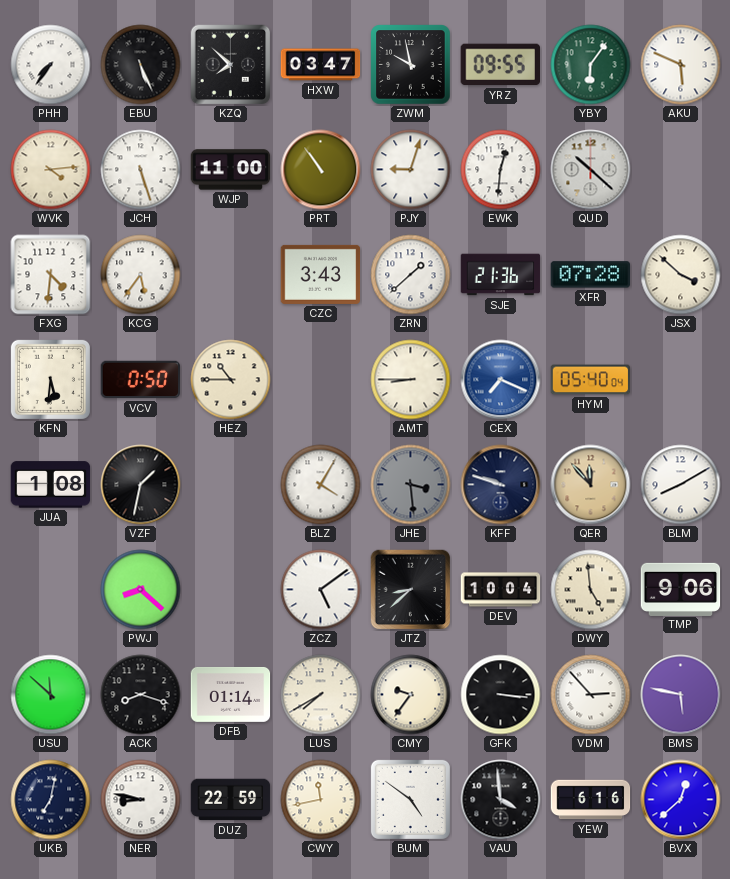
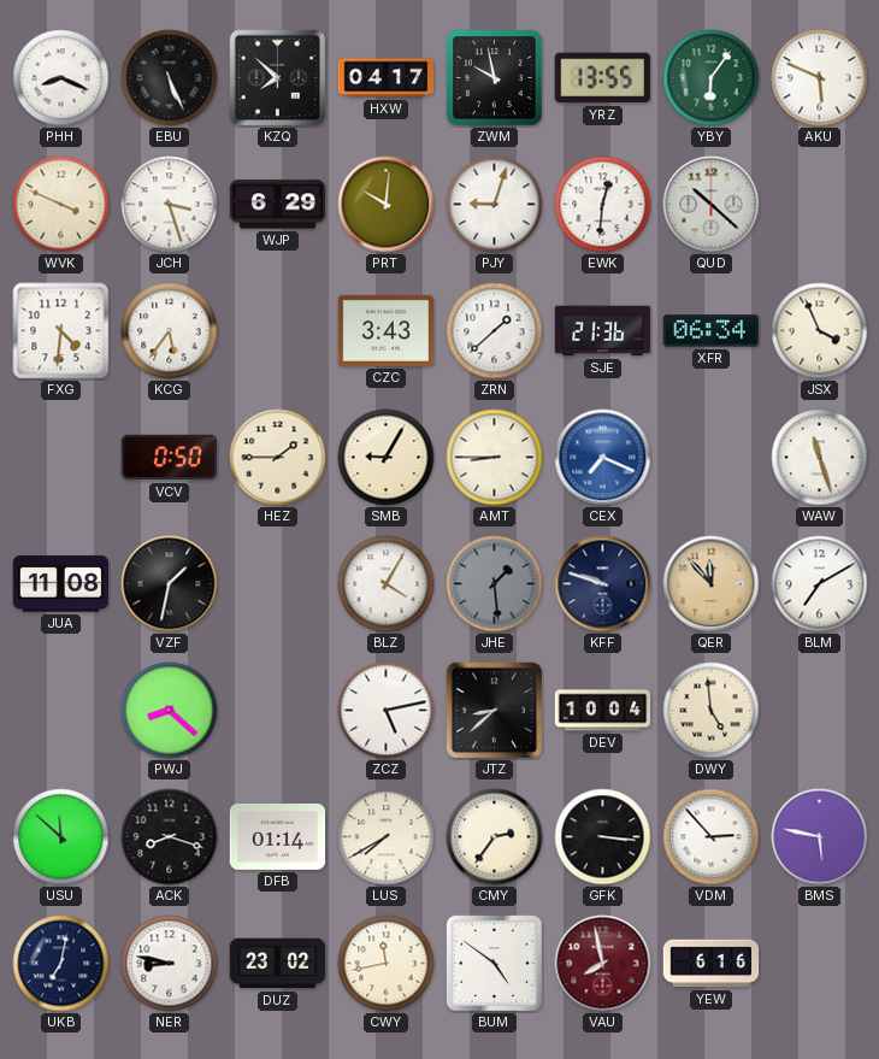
PHH: 7:36 -> 8:19 (61, 78)
HXW: 03:47 -> 04:17 (387, 78)
YRZ: 09:55 -> 13:55 (602, 78)
WVK: 4:14 -> 3:49 (61, 205)
JCH: 5:27 -> 3:27 (170, 205)
WJP: 11:00 -> 6:29 (278, 205)
PRT: 10:54 -> 10:01 (387, 205)
XFR: 07:28 -> 06:34 (712, 331)
JSX: 3:52 -> 3:56 (820, 331)
KFN: 5:31 -> none (50, 379)
HEZ: 10:45 -> 1:45 (278, 458)
SMB: none -> 9:05 (387, 458)
HYM: 05:40 -> none (591, 380)
WAW: none -> 11:27 (820, 458)
JUA: 1:08 -> 11:08 (61, 584)
JHE: 3:29 -> 1:29 (495, 584)
BLM: 8:10 -> 7:10 (820, 584)
ZCZ: 5:09 -> 5:13 (387, 711)
TMP: 9:06 -> none (681, 589)
CMY: 9:36 -> 2:36 (495, 837)
DUZ: 22:59 -> 23:02 (278, 964)
VAU: 3:59 -> 7:58 (603, 964)
VAU dial: black -> burgundy (603, 964)
BVX: 12:38 -> none (681, 800)
